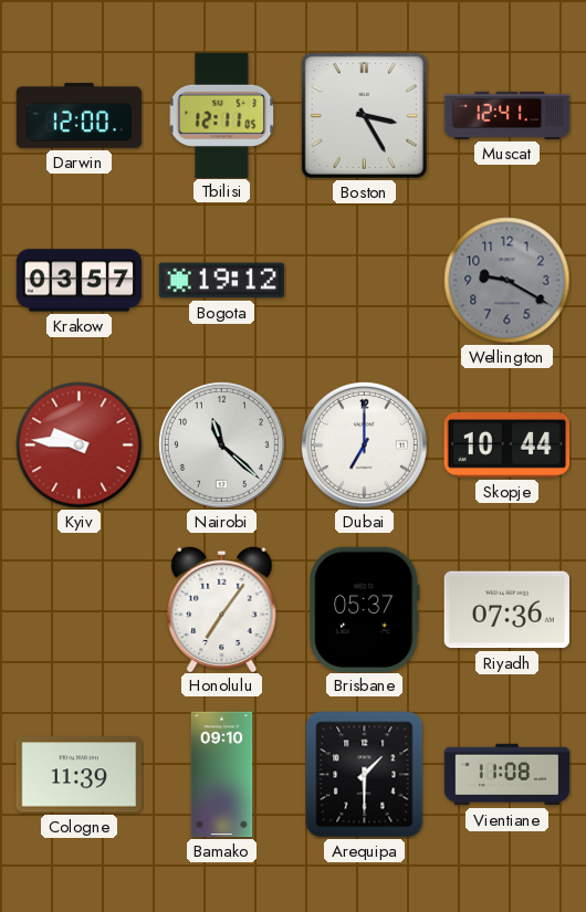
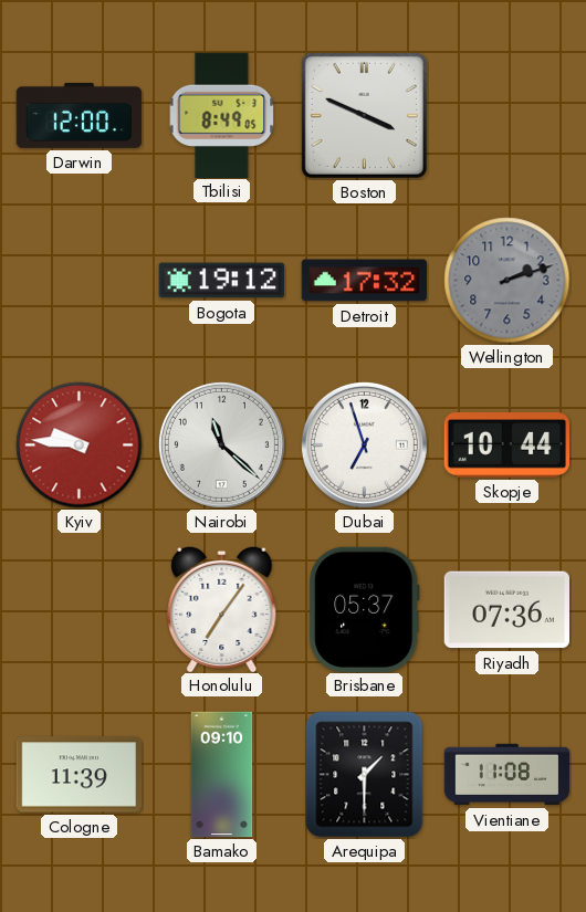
Tbilisi: 12:11 -> 8:49 (222, 115)
Boston: 3:25 -> 3:49 (364, 115)
Muscat: 12:41 -> none (507, 115)
Krakow: 03:57 -> none (80, 281)
Detroit: none -> 17:32 (365, 281)
Wellington: 9:20 -> 2:12 (507, 281)
Dubai: 7:00 -> 6:57 (364, 444)
